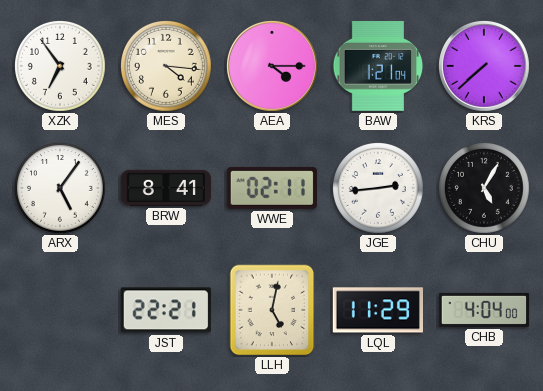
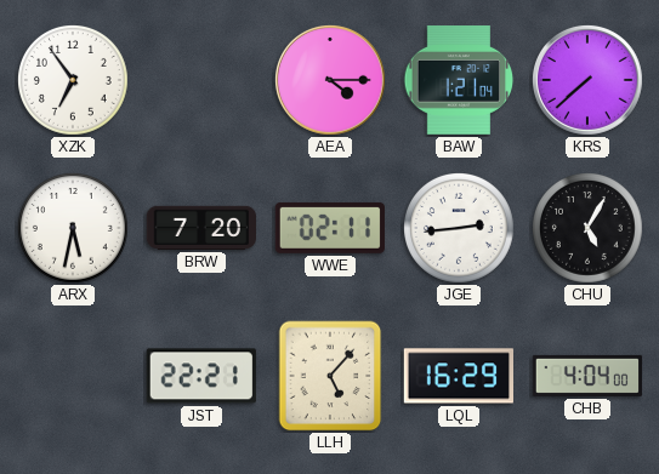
MES: 4:16 -> none (167, 67)
ARX: 5:06 -> 5:32 (74, 229)
BRW: 8:41 -> 7:20 (200, 228)
LLH: 5:02 -> 5:07 (330, 376)
LQL: 11:29 -> 16:29 (458, 376)
